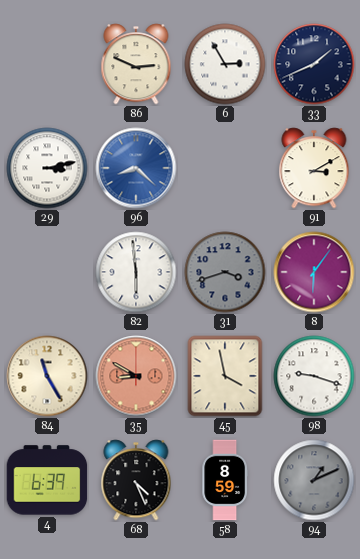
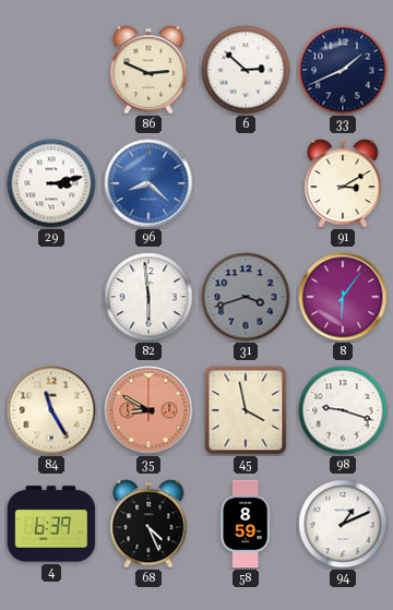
6: 2:55 -> 2:52 (246, 70)
94 dial: grey -> white (343, 524)
